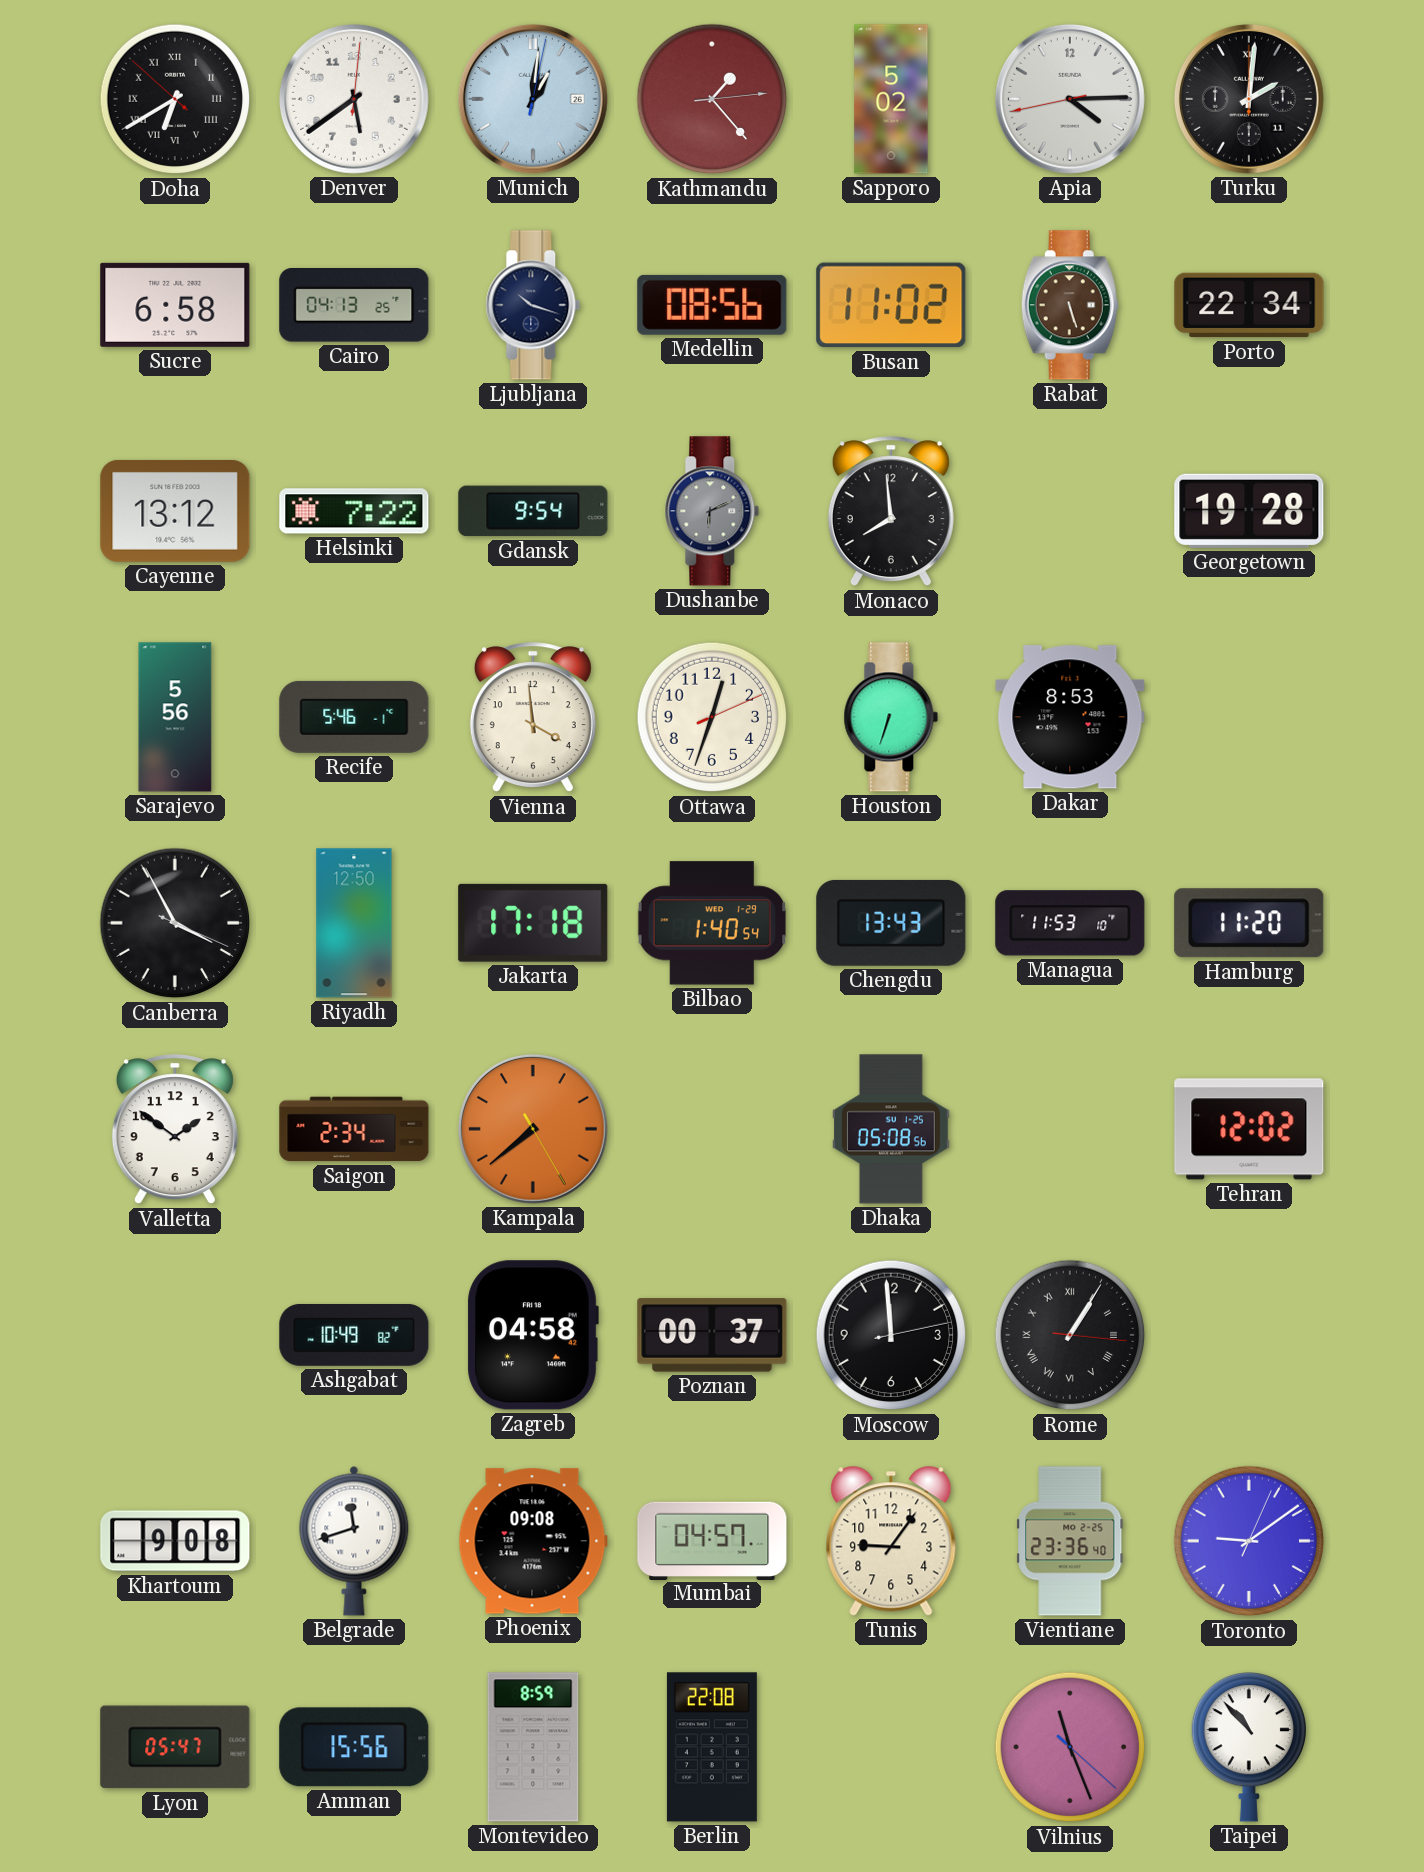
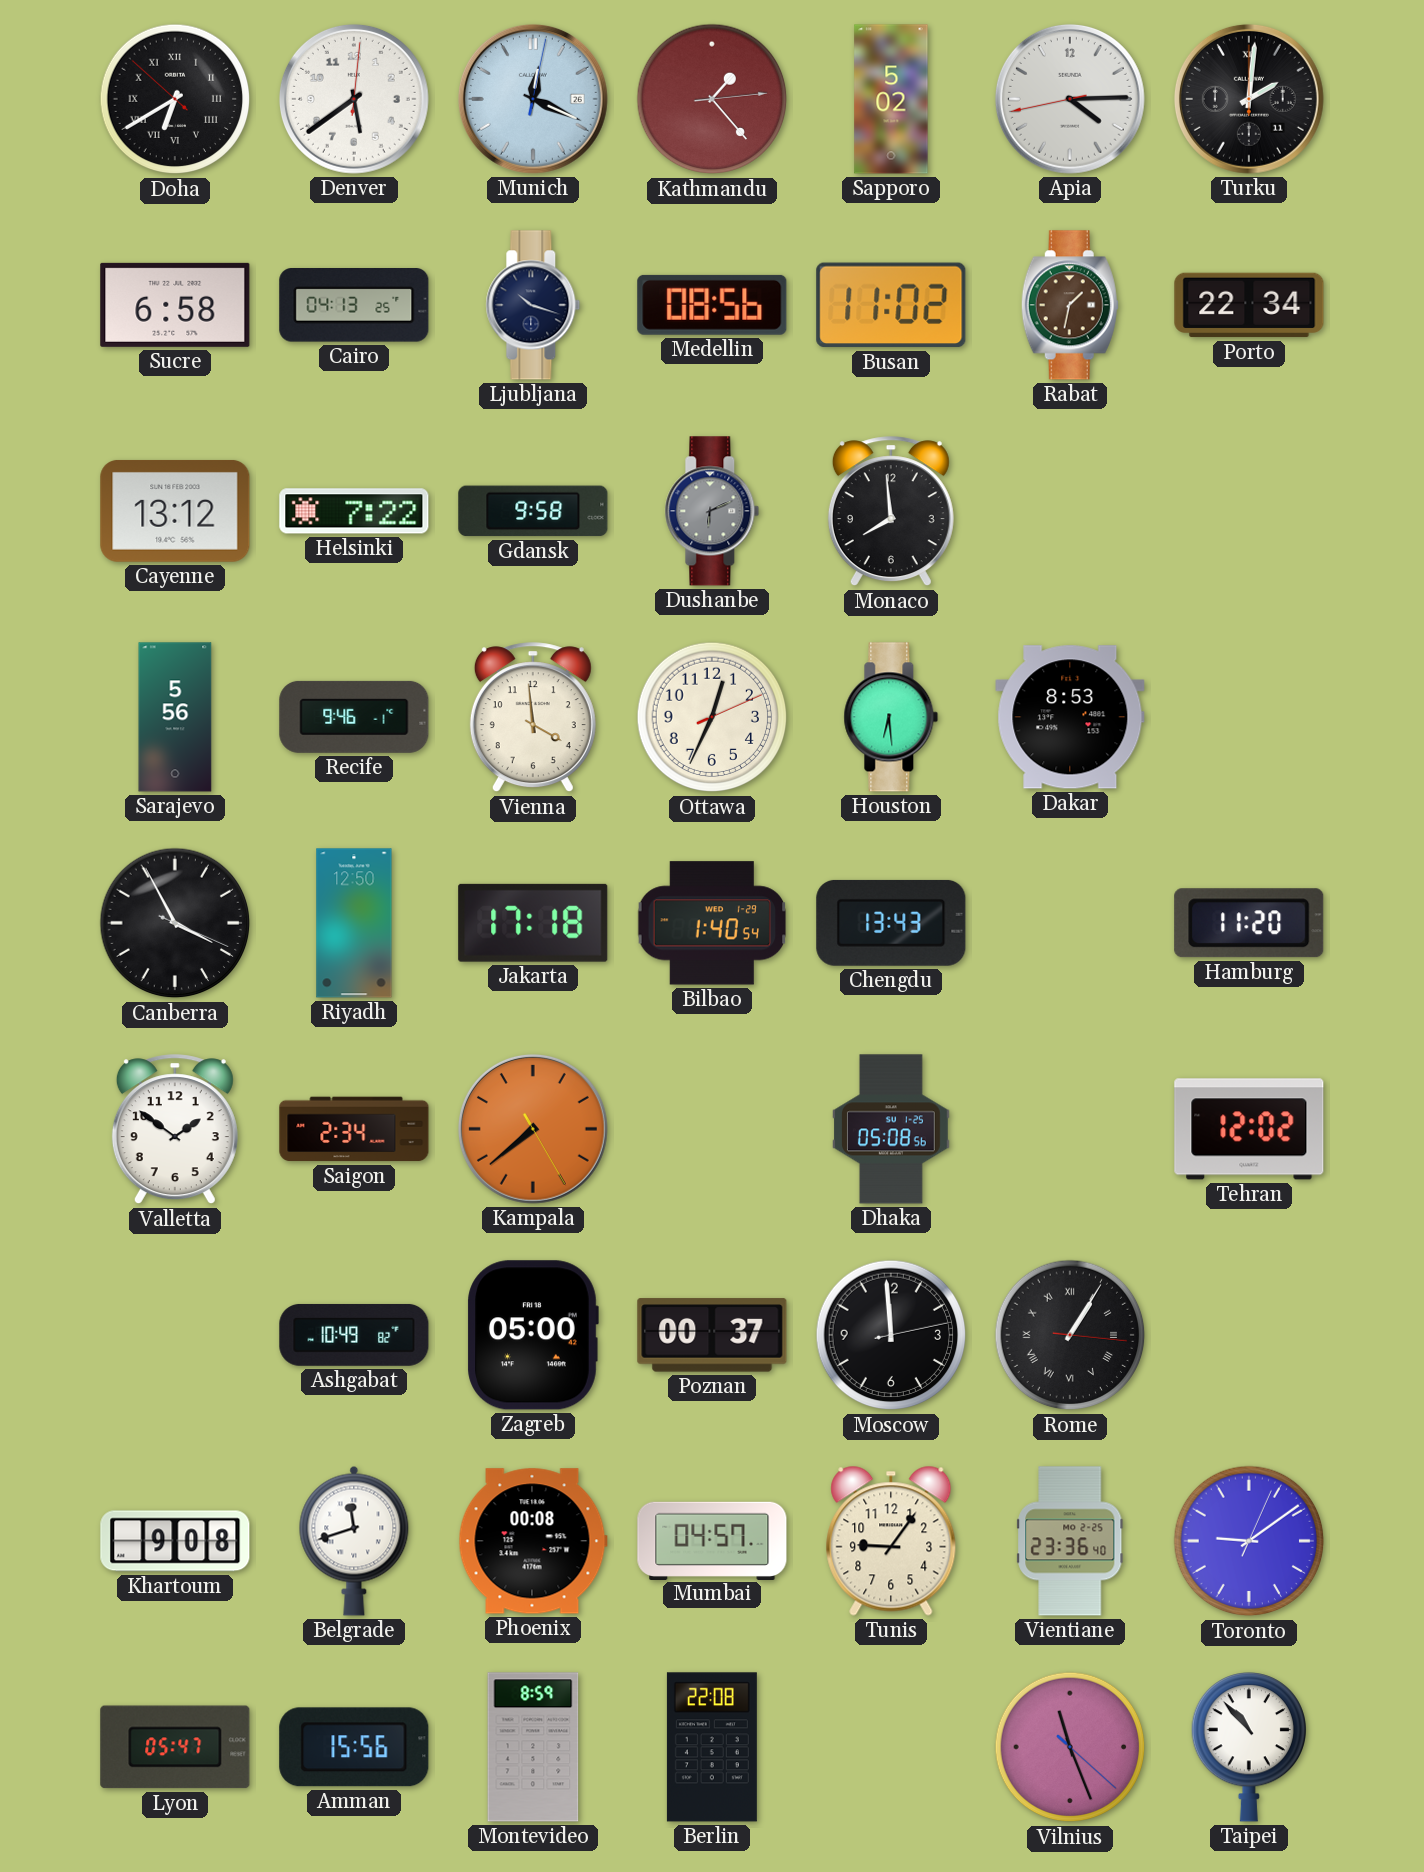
Munich: 1:01 -> 12:19 (533, 99)
Rabat: 5:27 -> 1:32 (1070, 305)
Gdansk: 9:54 -> 9:58 (533, 511)
Georgetown: 19:28 -> none (1249, 511)
Recife: 5:46 -> 9:46 (354, 717)
Ottawa: 12:33 -> 12:34 (712, 717)
Houston: 6:33 -> 6:29 (891, 717)
Managua: 11:53 -> none (1070, 923)
Zagreb: 04:58 -> 05:00 (533, 1335)
Phoenix: 09:08 -> 00:08 (533, 1541)
